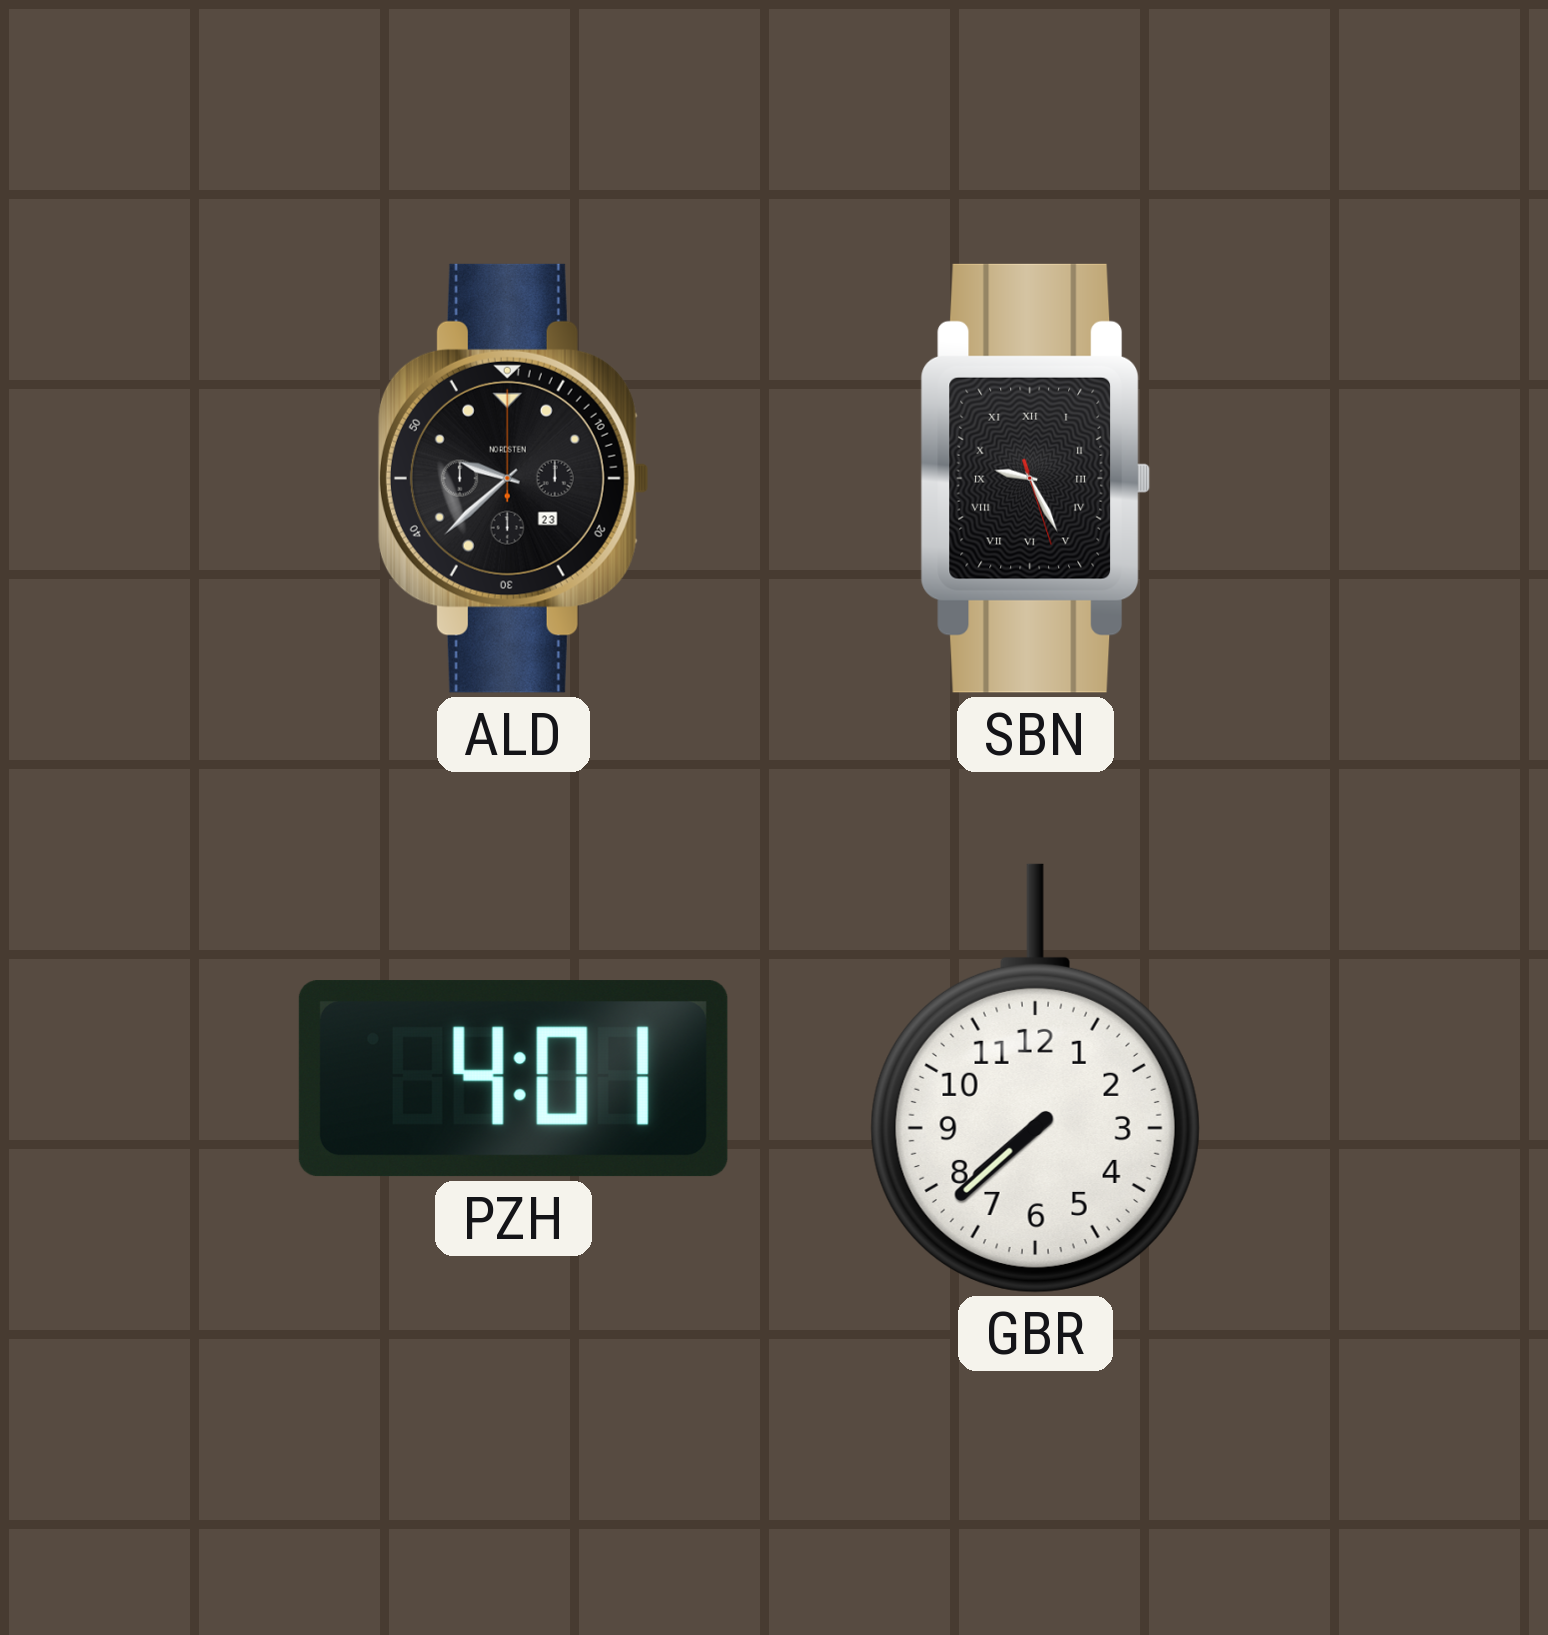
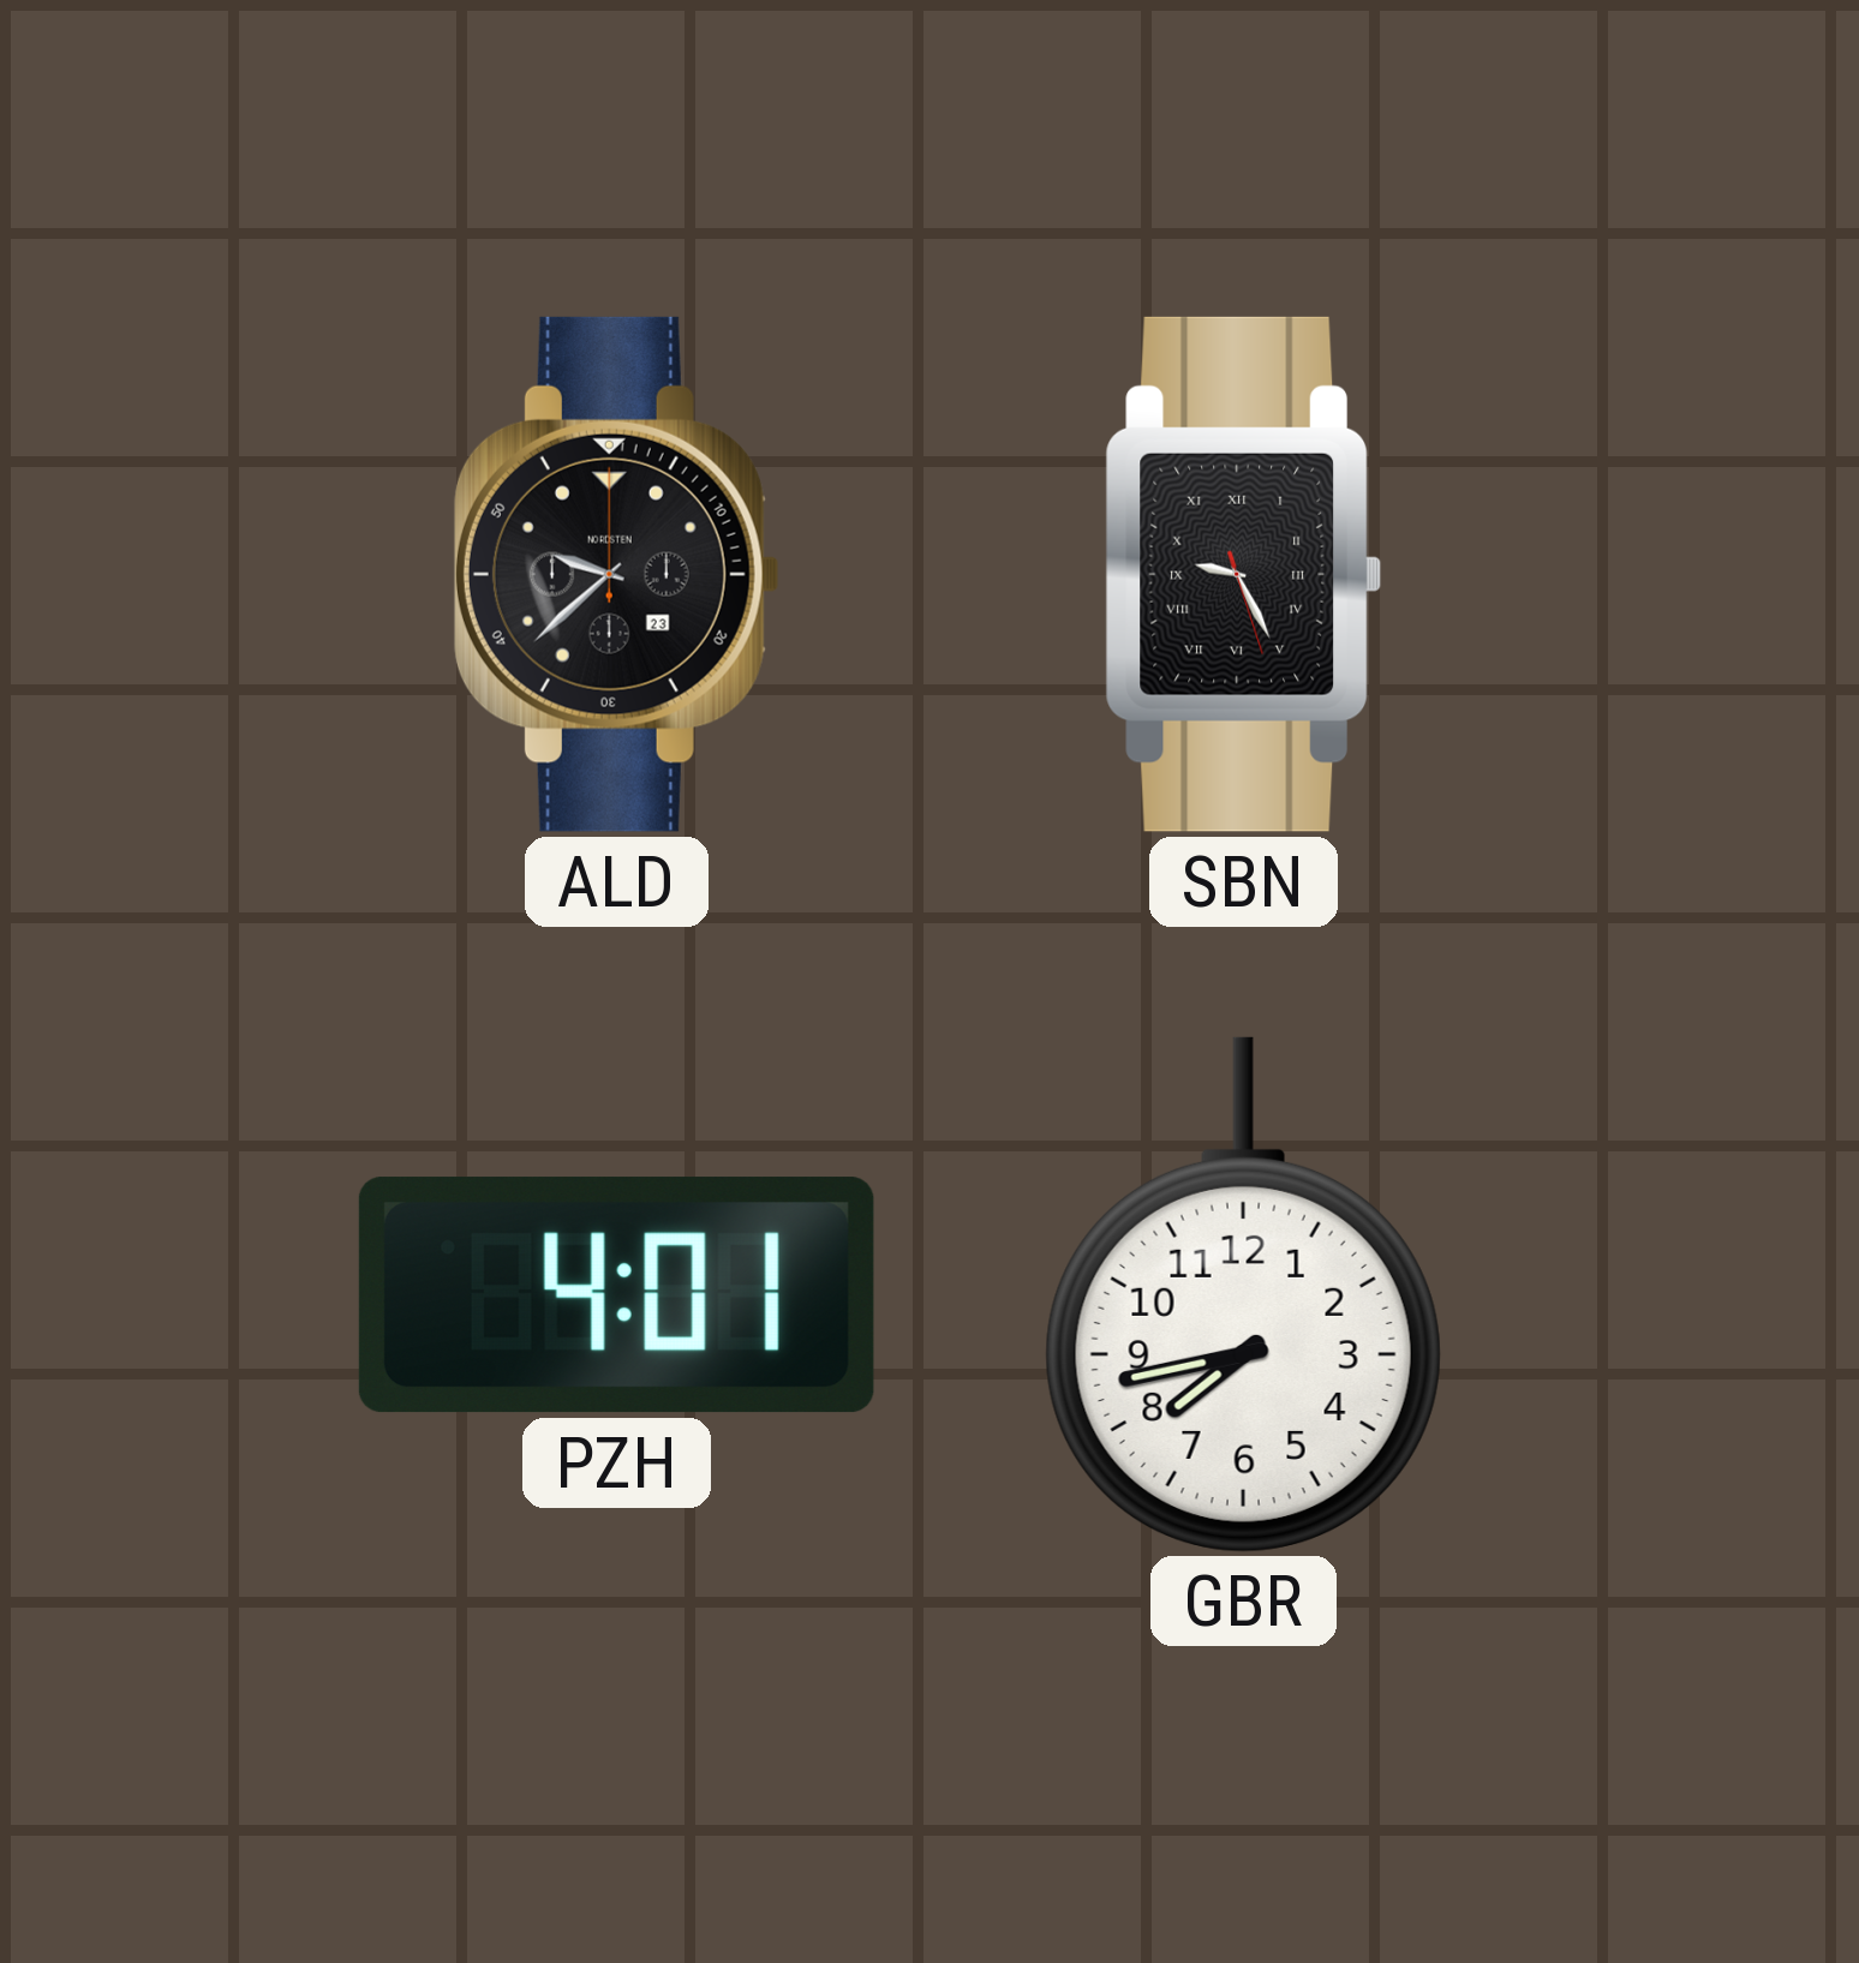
GBR: 7:38 -> 7:43 (1243, 1294)
